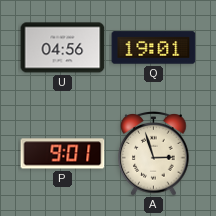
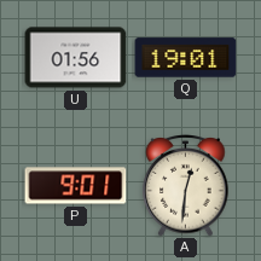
U: 04:56 -> 01:56 (76, 58)
A: 2:57 -> 12:31 (186, 186)
